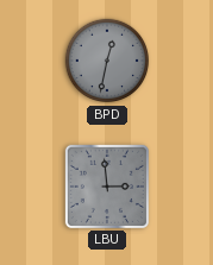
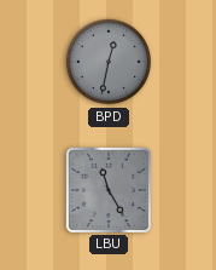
LBU: 2:59 -> 11:25 (109, 190)
